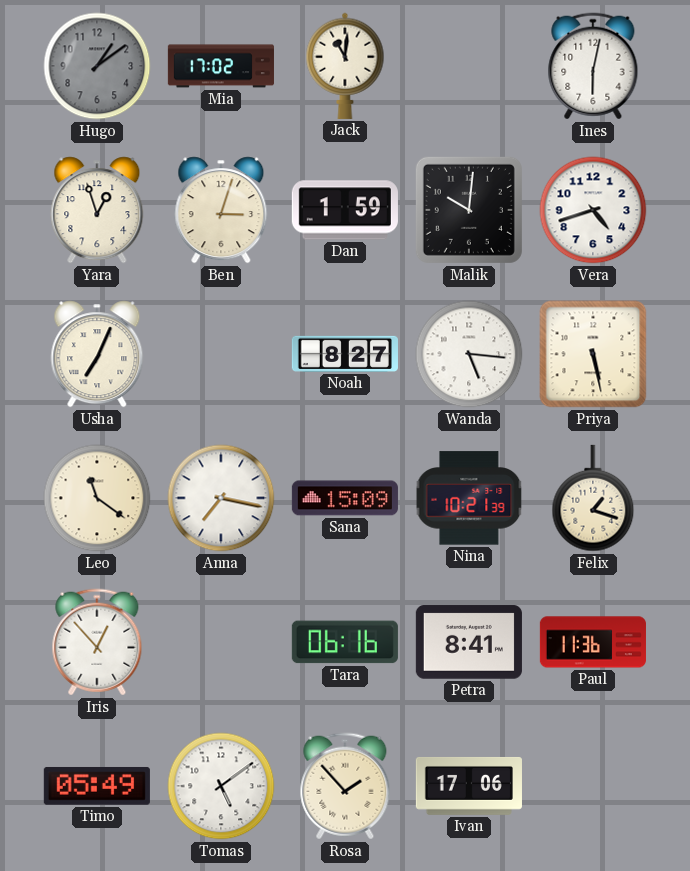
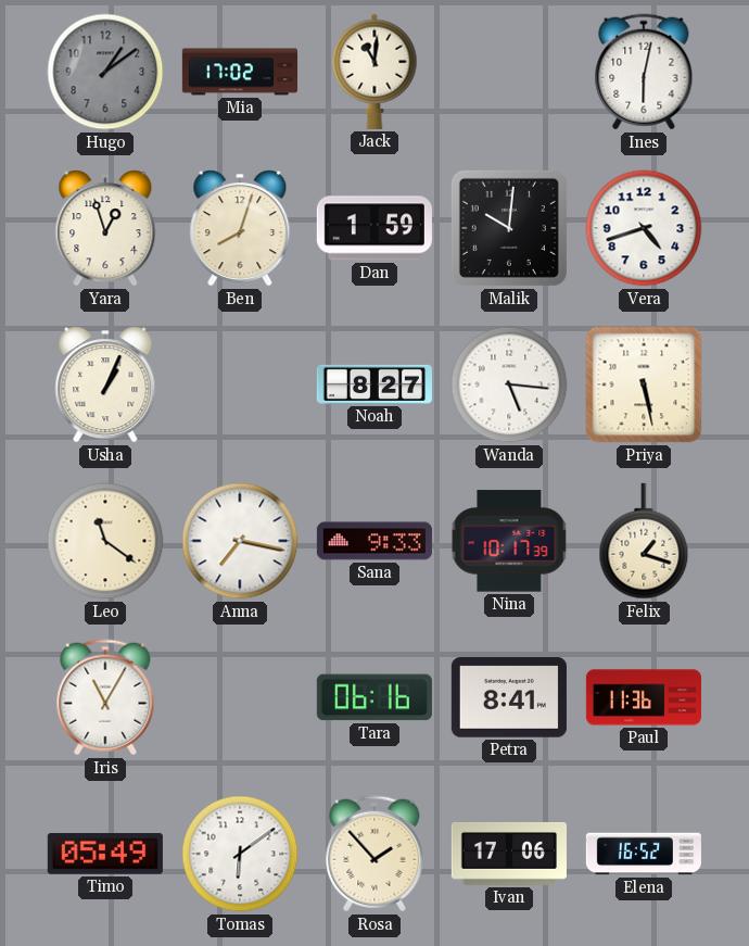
Ben: 3:03 -> 8:03 (240, 228)
Usha: 7:04 -> 1:04 (105, 384)
Sana: 15:09 -> 9:33 (374, 541)
Nina: 10:21 -> 10:17 (509, 541)
Iris: 12:53 -> 11:05 (105, 697)
Tomas: 5:09 -> 6:09 (240, 854)
Elena: none -> 16:52 (644, 854)
